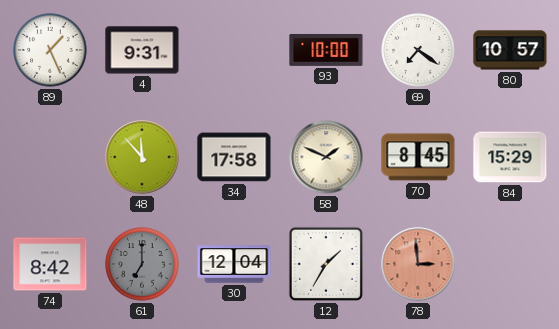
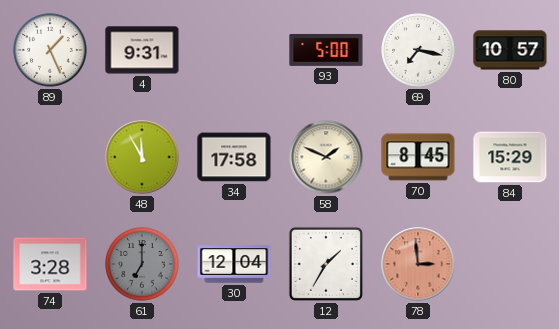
93: 10:00 -> 5:00 (326, 50)
69: 7:21 -> 7:17 (418, 50)
48: 11:53 -> 11:55 (142, 157)
74: 8:42 -> 3:28 (50, 264)
